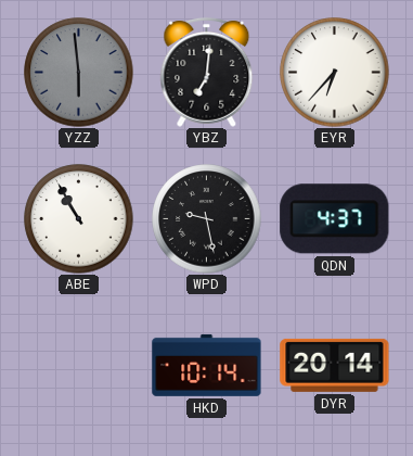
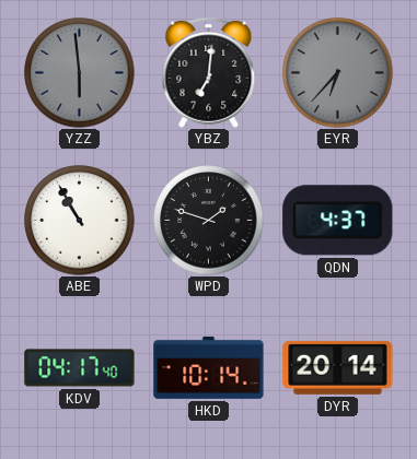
EYR dial: white -> grey (338, 73)
WPD: 9:28 -> 1:48 (209, 221)
KDV: none -> 04:17 (80, 368)
